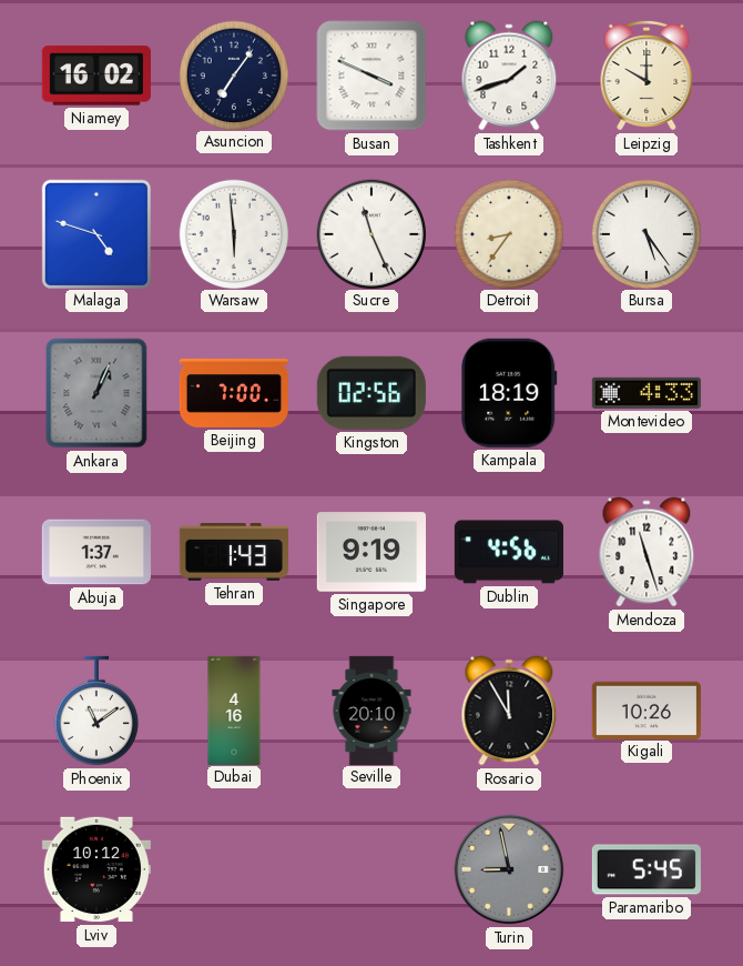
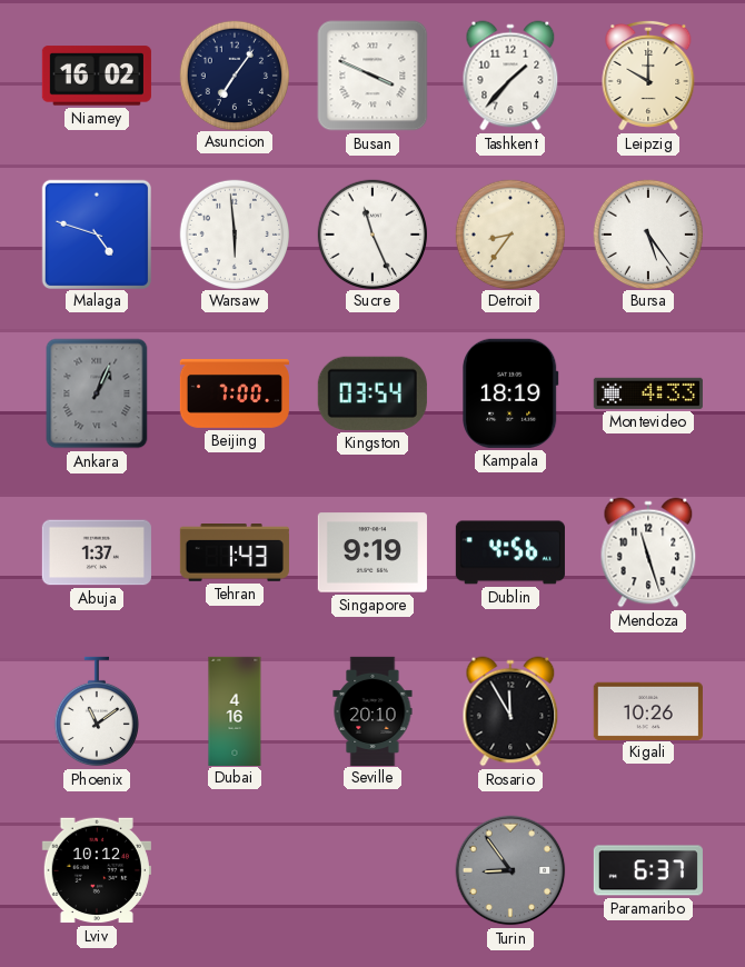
Tashkent: 1:42 -> 1:37 (510, 76)
Kingston: 02:56 -> 03:54 (372, 393)
Turin: 8:58 -> 8:54 (510, 870)
Paramaribo: 5:45 -> 6:37 (648, 870)
